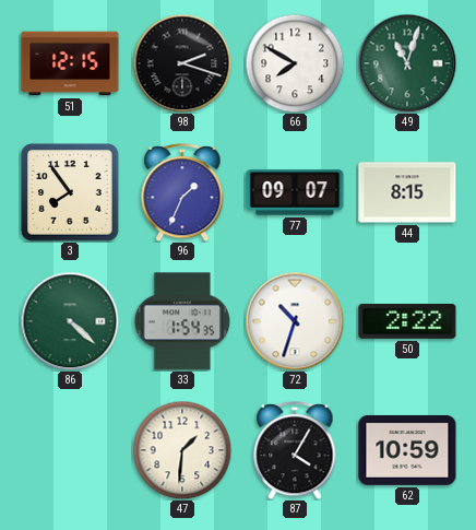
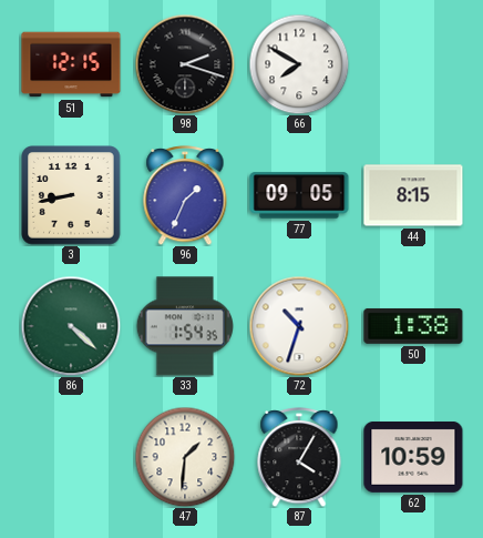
49: 11:03 -> none (407, 63)
3: 7:54 -> 8:43 (71, 195)
77: 09:07 -> 09:05 (299, 195)
50: 2:22 -> 1:38 (413, 326)
